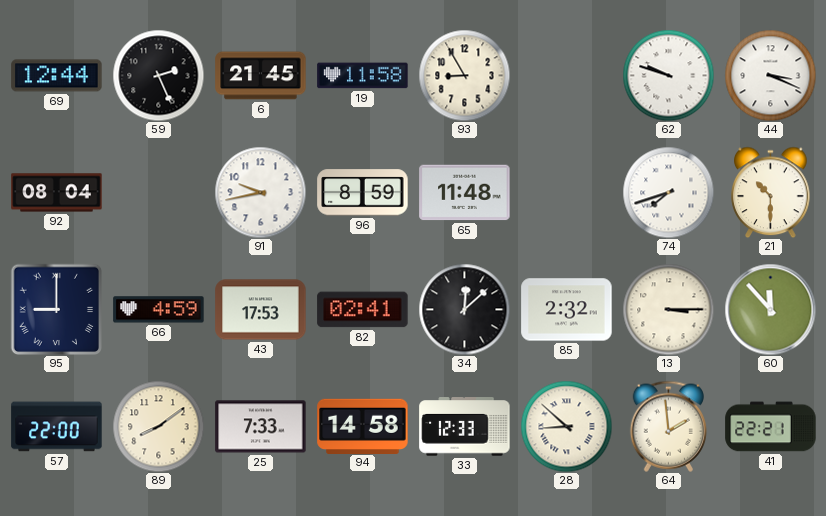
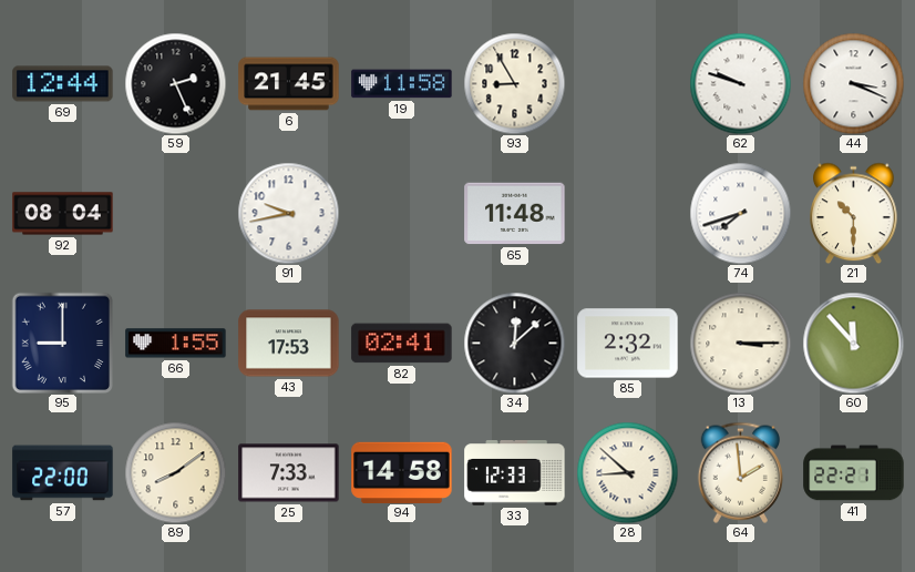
96: 8:59 -> none (363, 193)
66: 4:59 -> 1:55 (176, 344)
